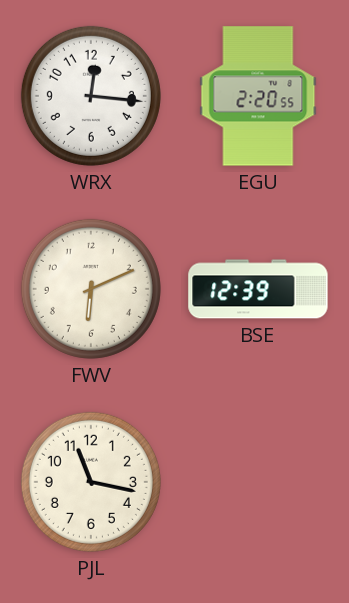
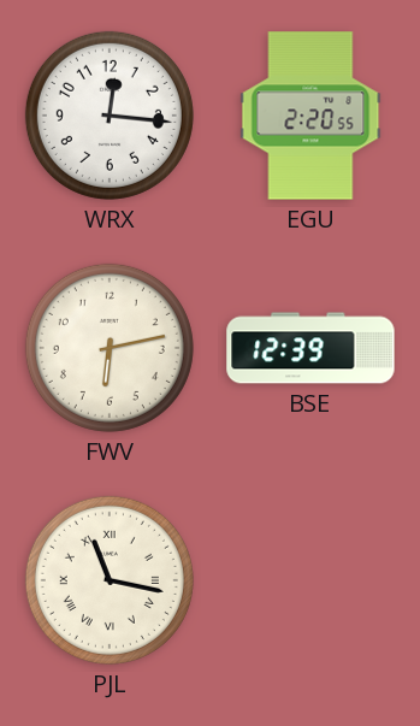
FWV: 6:11 -> 6:13 (110, 348)
PJL numerals: Arabic -> Roman (110, 580)
